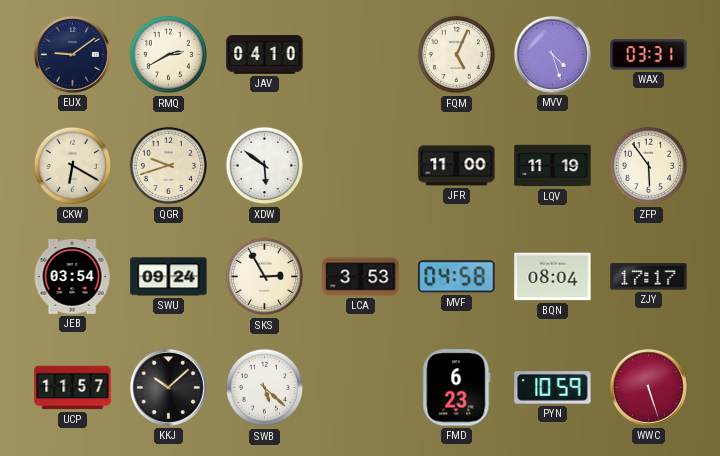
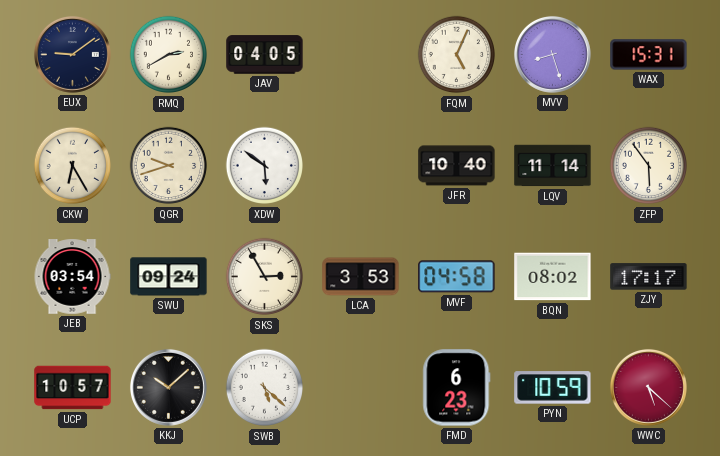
JAV: 04:10 -> 04:05 (265, 55)
MVV: 4:27 -> 8:27 (552, 54)
WAX: 03:31 -> 15:31 (649, 55)
CKW: 6:20 -> 6:25 (73, 166)
JFR: 11:00 -> 10:40 (457, 166)
LQV: 11:19 -> 11:14 (553, 166)
BQN: 08:04 -> 08:02 (553, 277)
UCP: 11:57 -> 10:57 (73, 388)
WWC: 5:27 -> 5:22 (648, 387)
